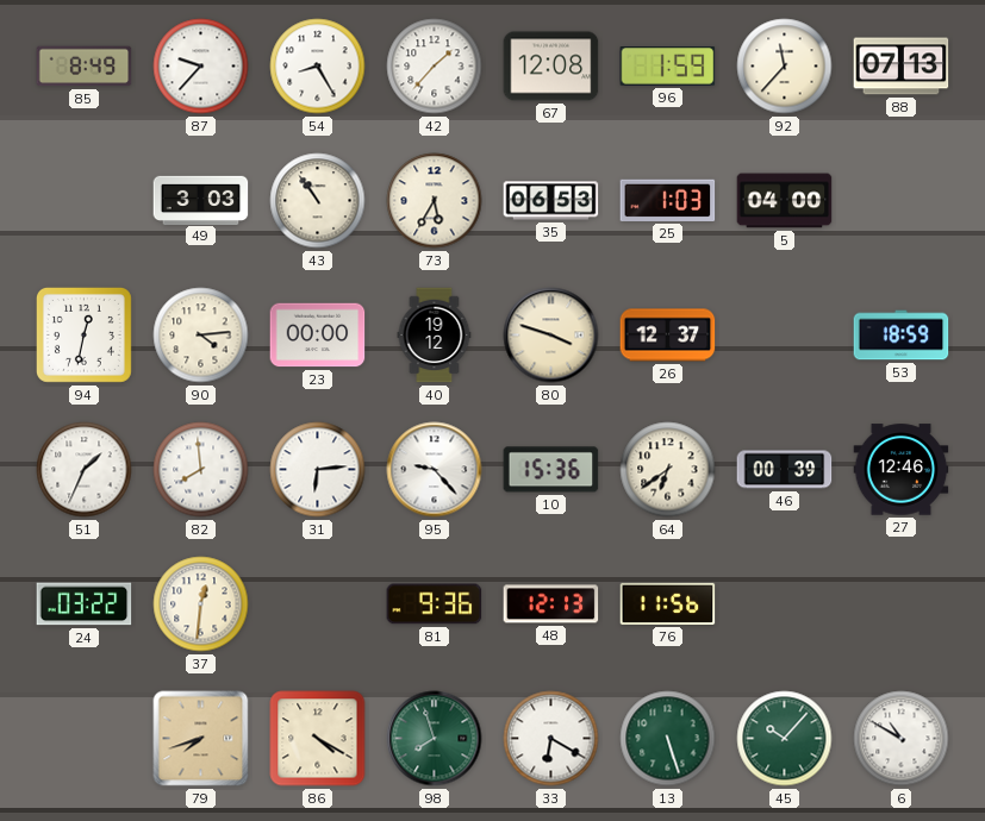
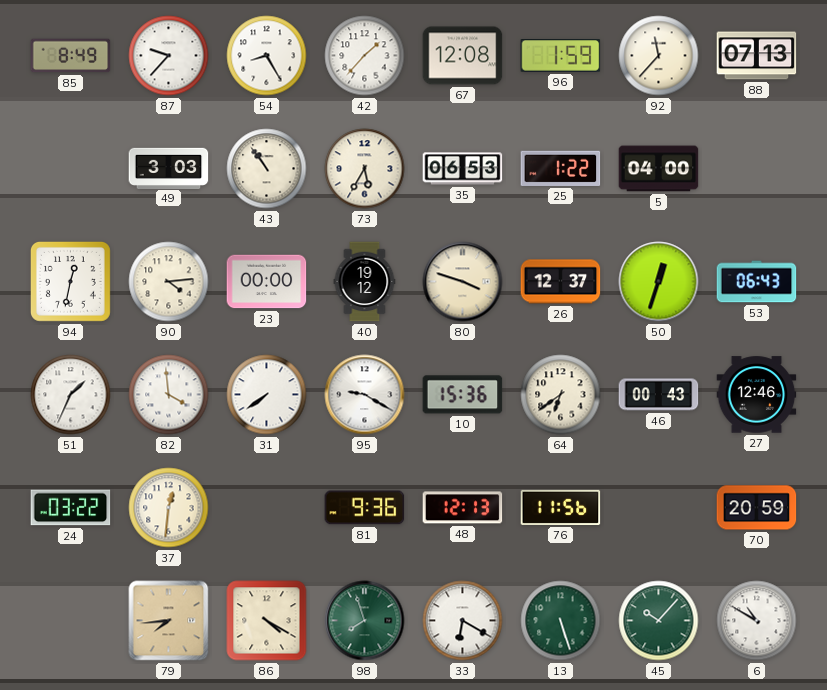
25: 1:03 -> 1:22 (561, 168)
50: none -> 12:33 (659, 282)
53: 18:59 -> 06:43 (757, 282)
82: 7:59 -> 3:59 (169, 395)
31: 6:14 -> 7:39 (267, 395)
95: 9:23 -> 9:20 (365, 395)
46: 00:39 -> 00:43 (659, 395)
70: none -> 20:59 (757, 508)
79: 7:42 -> 7:44 (169, 621)
